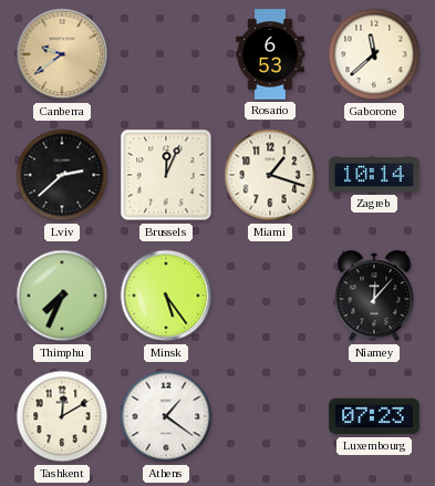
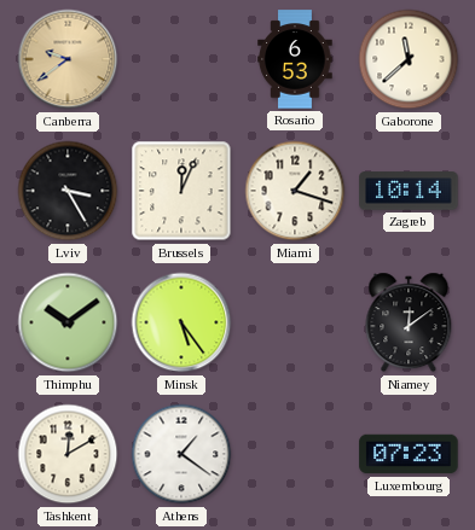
Lviv: 2:38 -> 3:25 (68, 191)
Thimphu: 7:34 -> 10:09 (68, 322)
Niamey: 12:07 -> 12:09 (409, 322)
